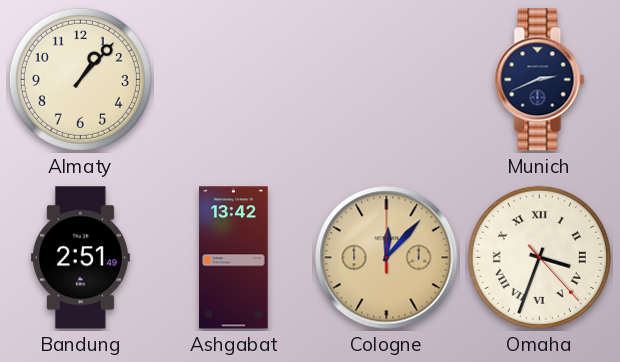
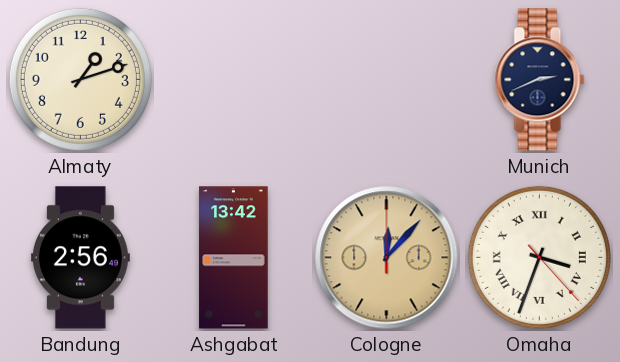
Almaty: 1:07 -> 1:12 (80, 79)
Bandung: 2:51 -> 2:56 (80, 258)
